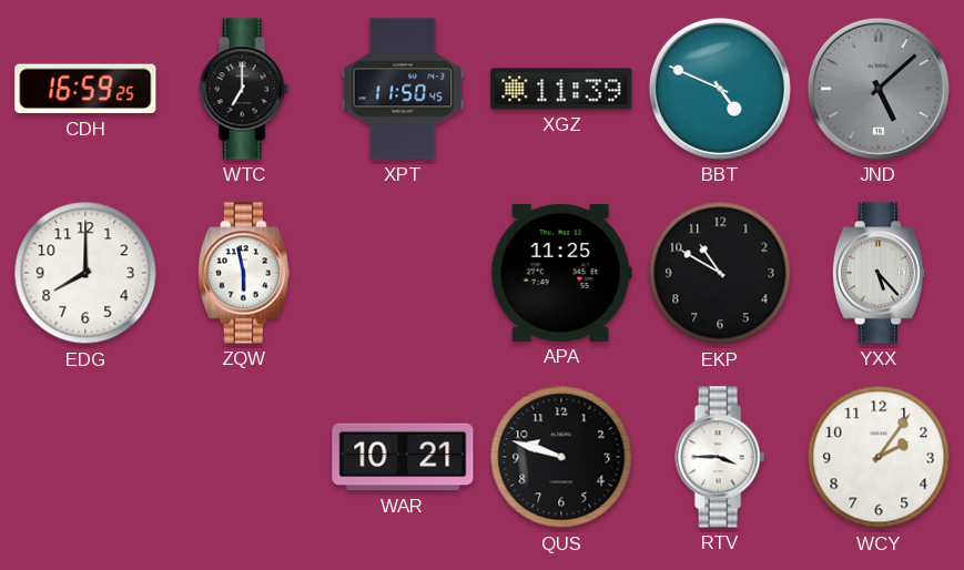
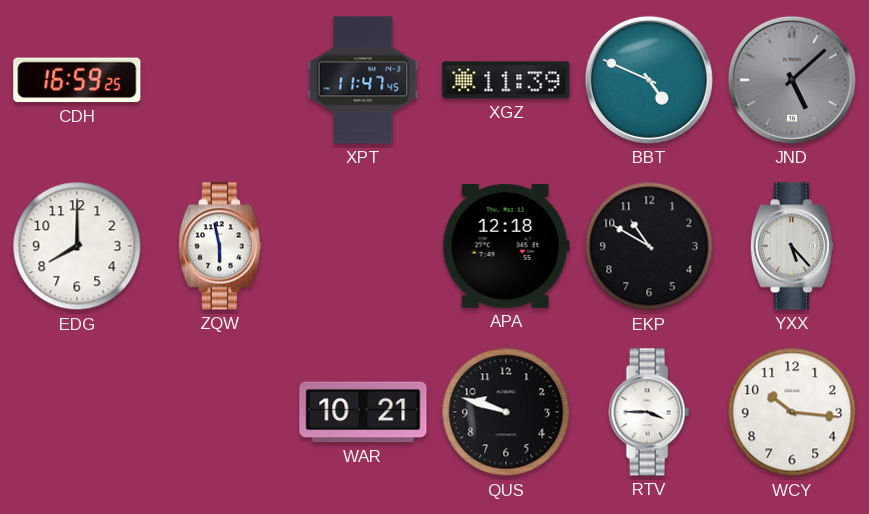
WTC: 7:00 -> none (244, 89)
XPT: 11:50 -> 11:47 (363, 80)
APA: 11:25 -> 12:18 (506, 246)
WCY: 2:06 -> 10:16 (792, 412)
